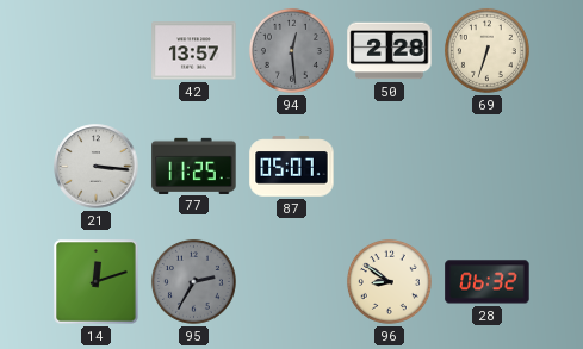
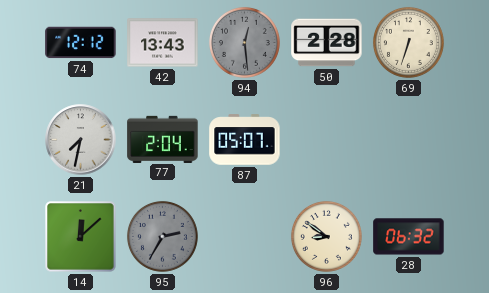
74: none -> 12:12 (81, 43)
42: 13:57 -> 13:43 (163, 43)
21: 3:16 -> 7:32 (81, 140)
77: 11:25 -> 2:04 (163, 139)
14: 12:12 -> 12:08 (81, 237)
